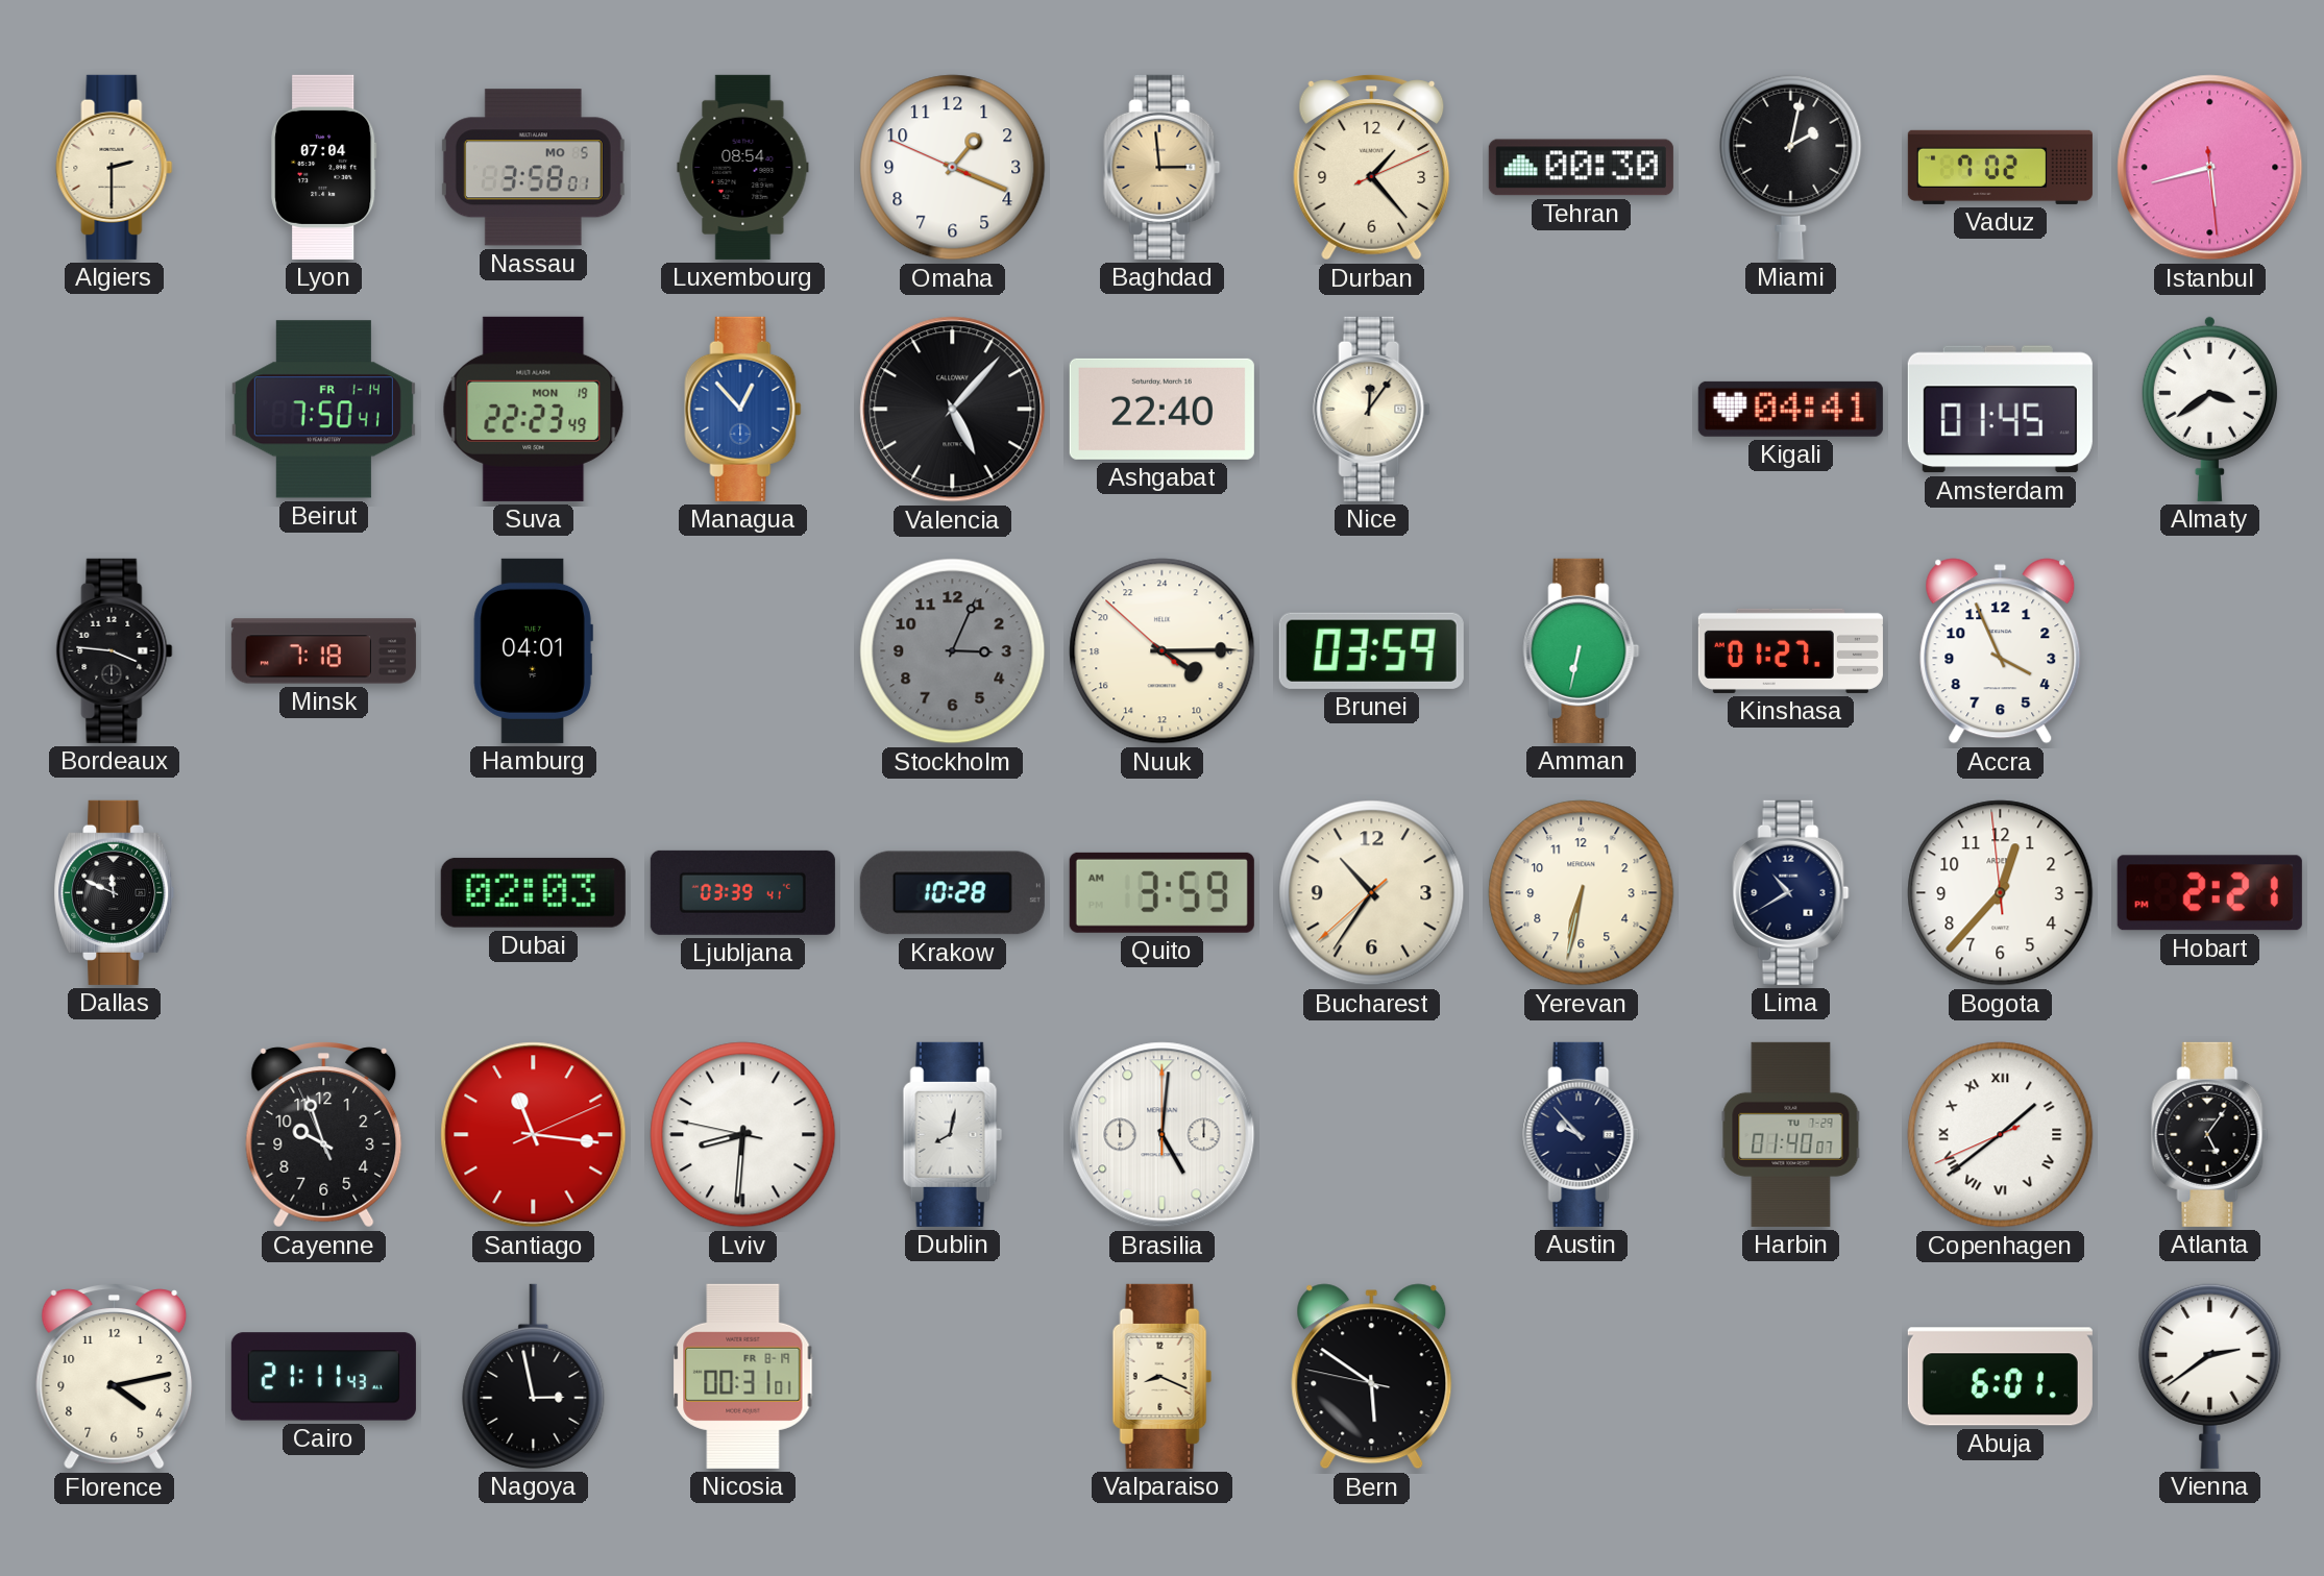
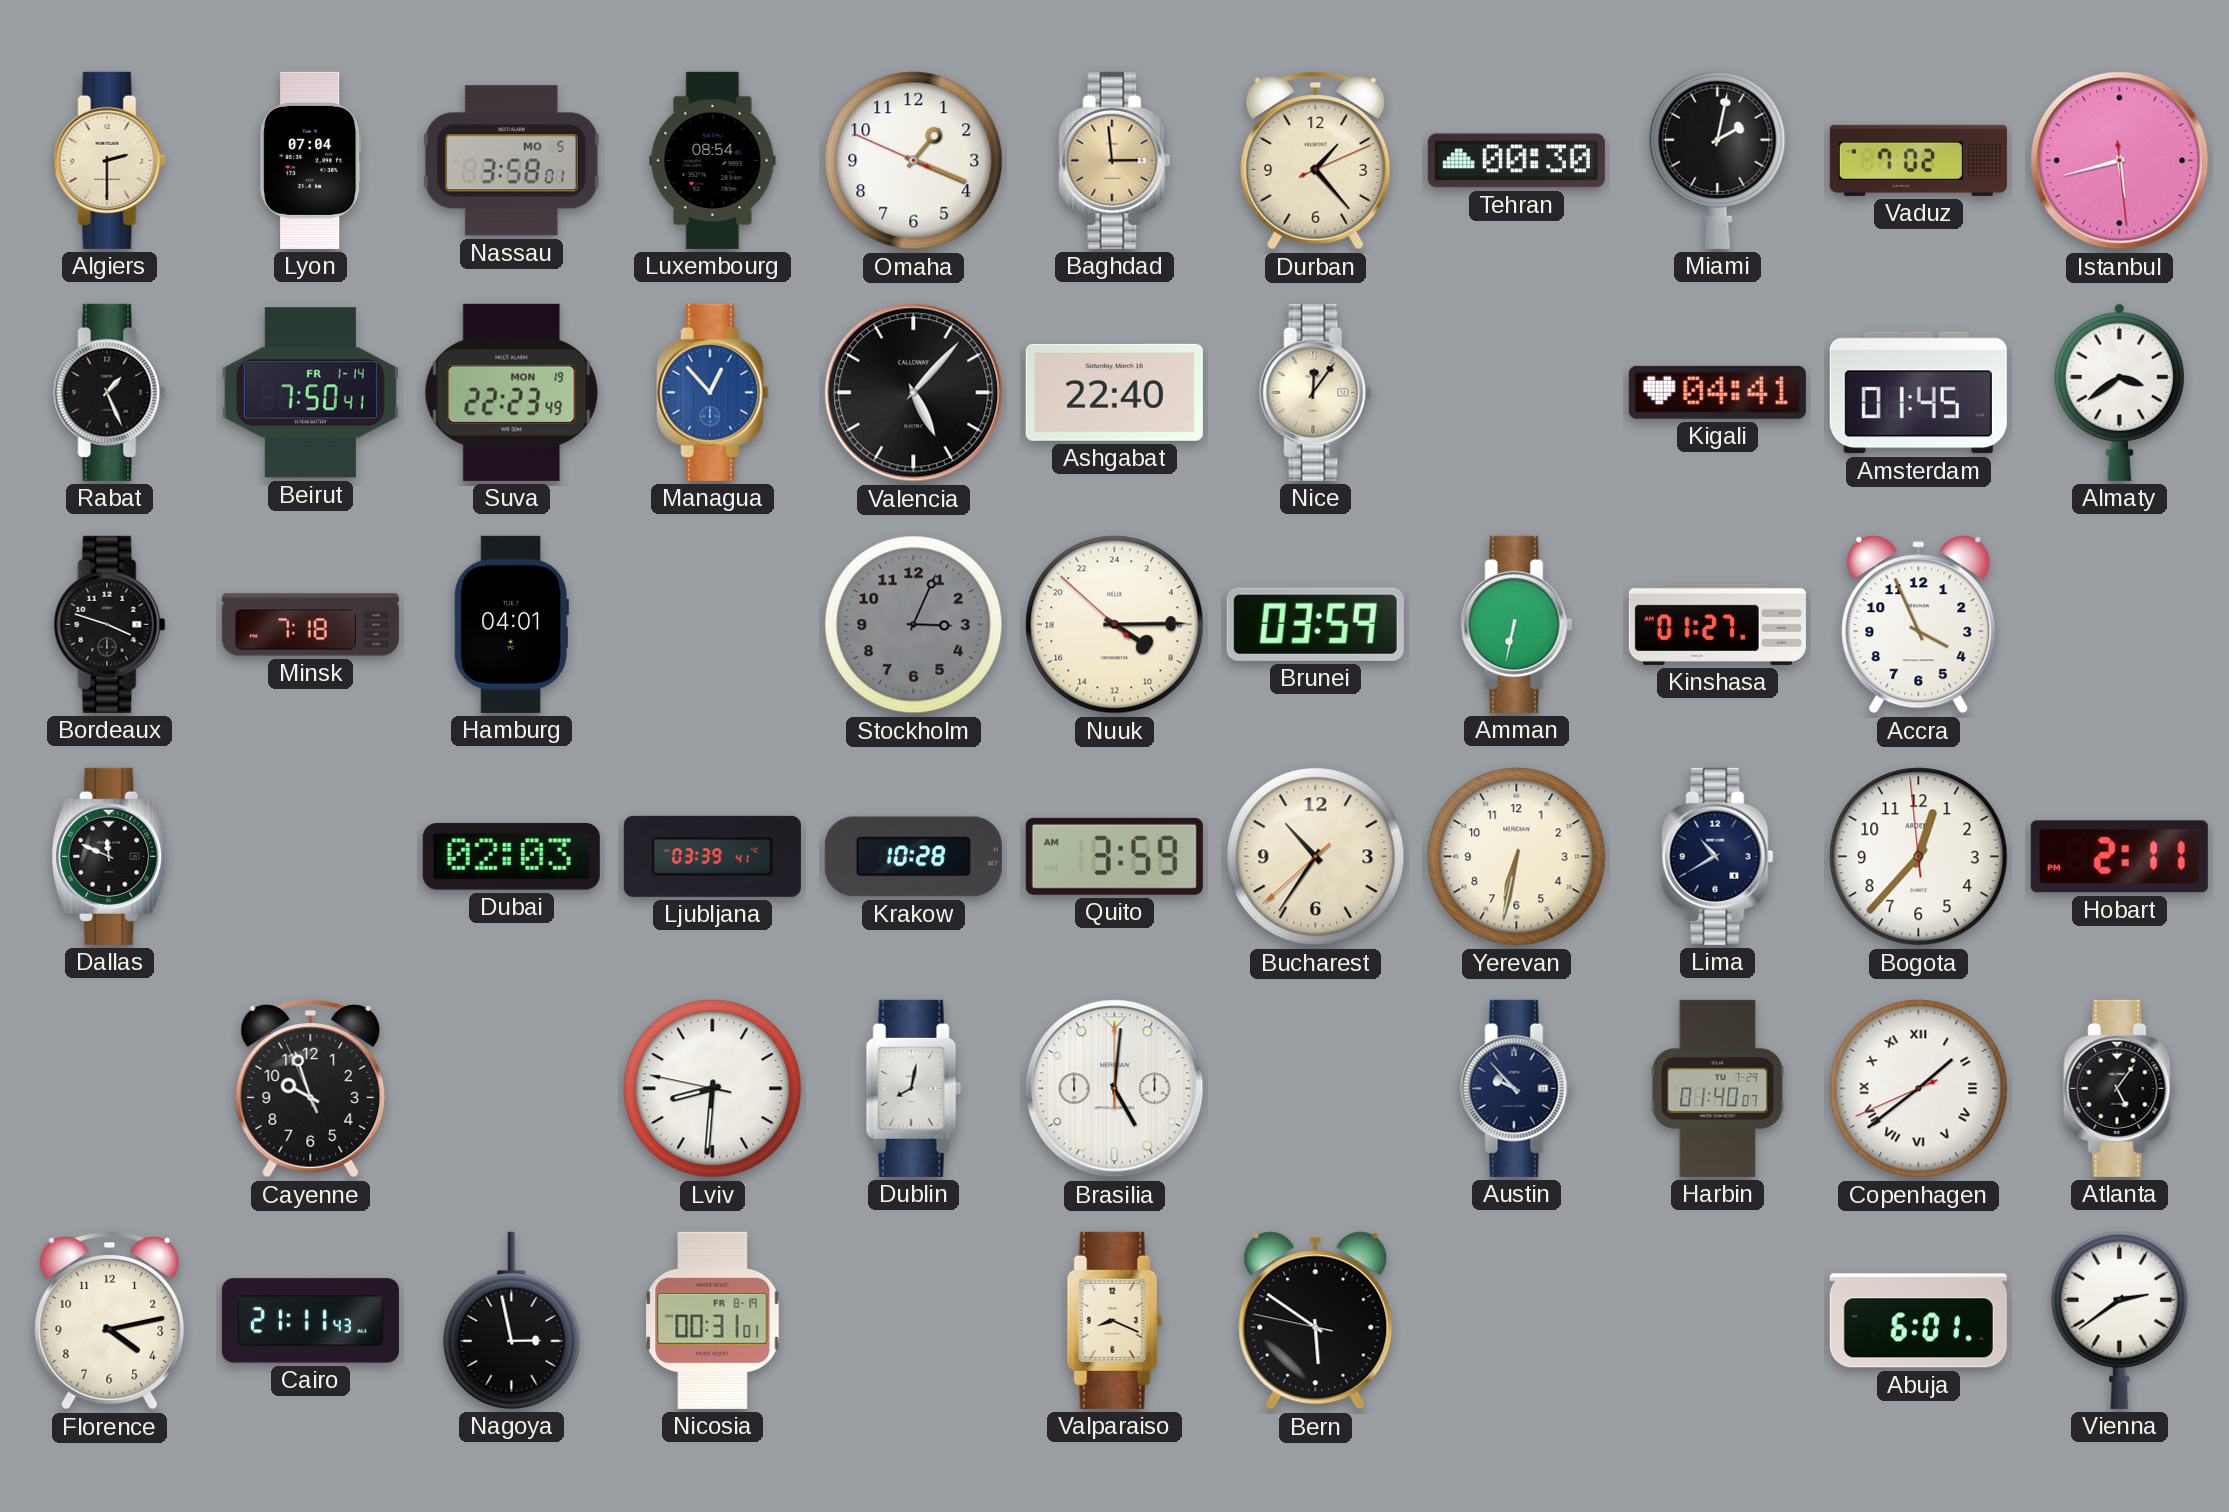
Rabat: none -> 1:26 (110, 392)
Bordeaux: 3:46 -> 3:48 (110, 624)
Hobart: 2:21 -> 2:11 (2119, 857)
Santiago: 11:16 -> none (534, 1135)
